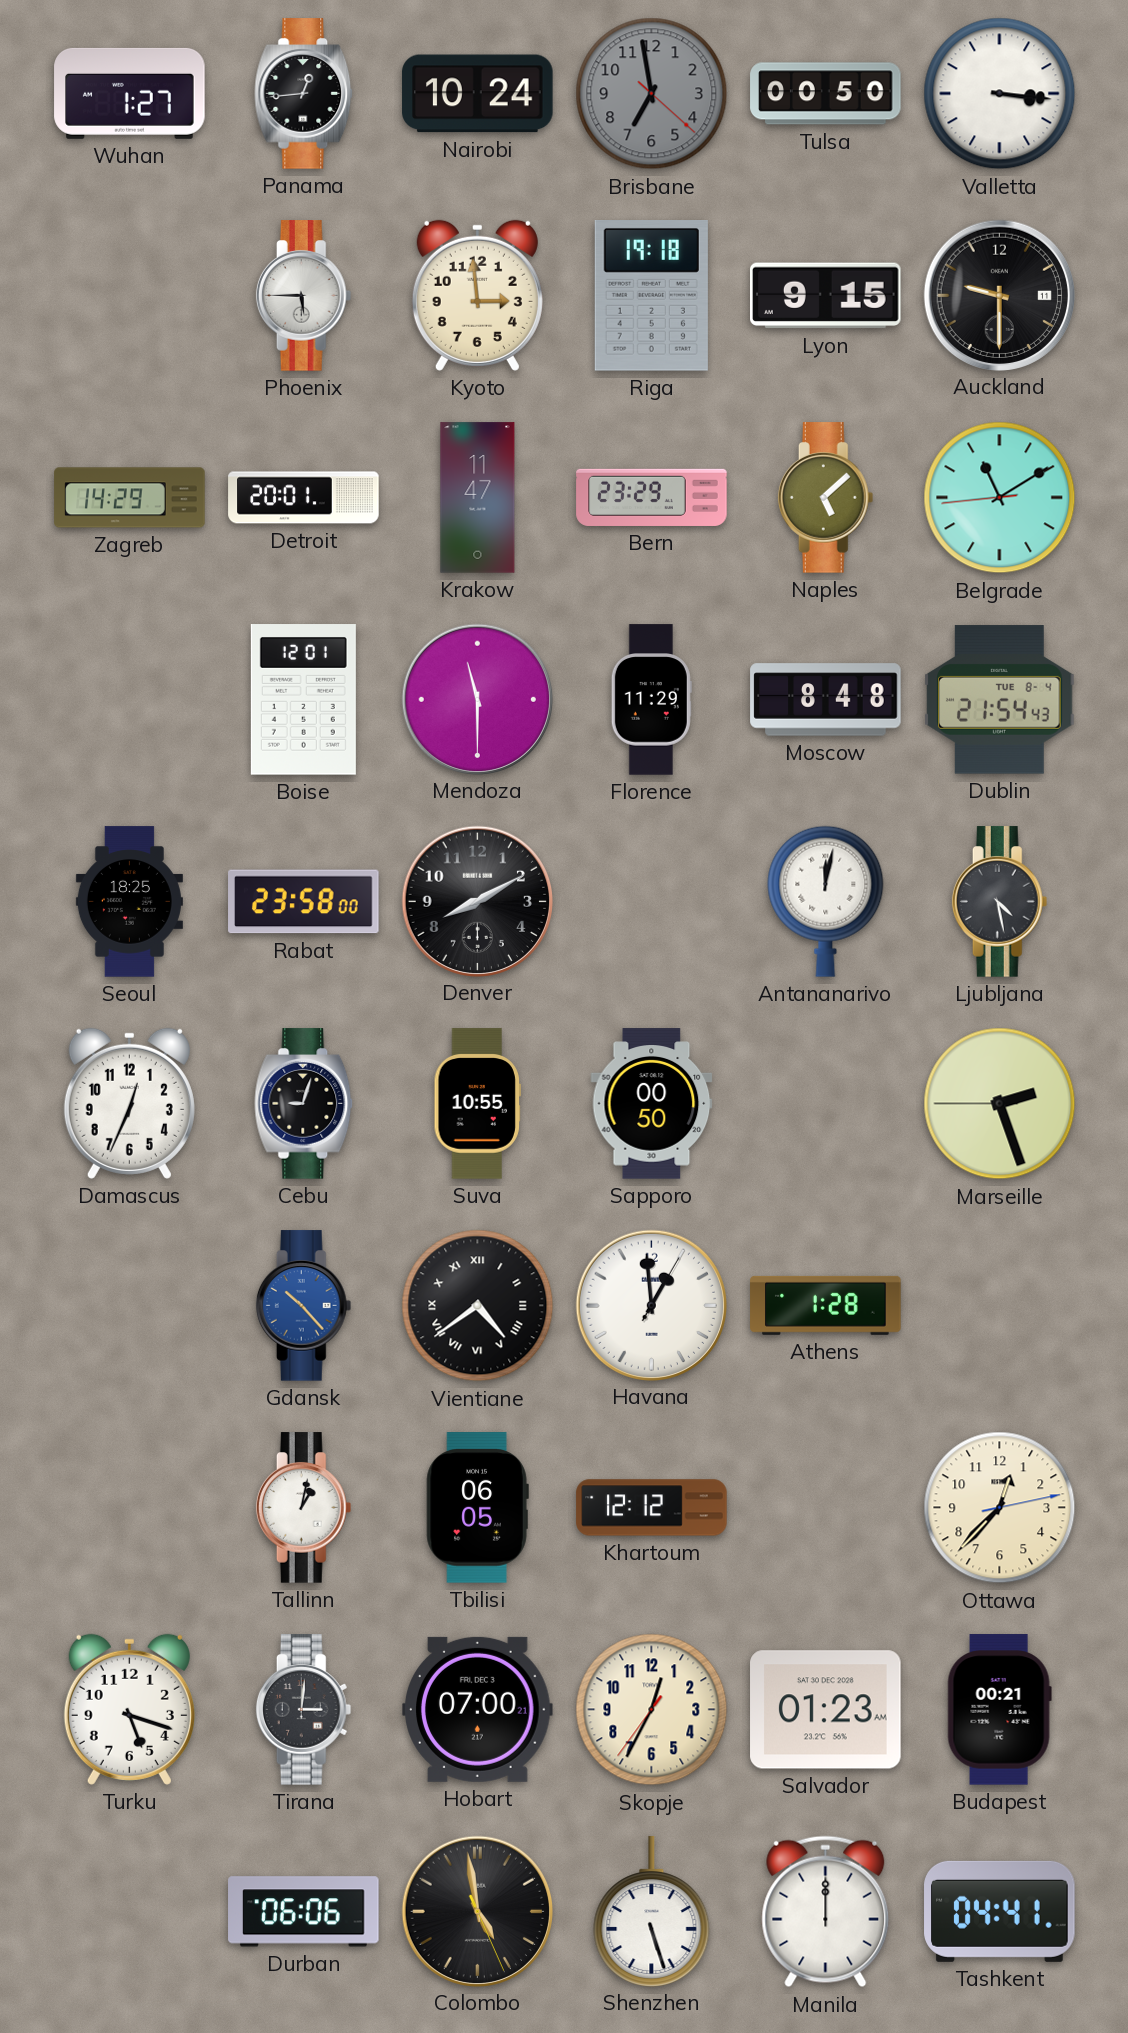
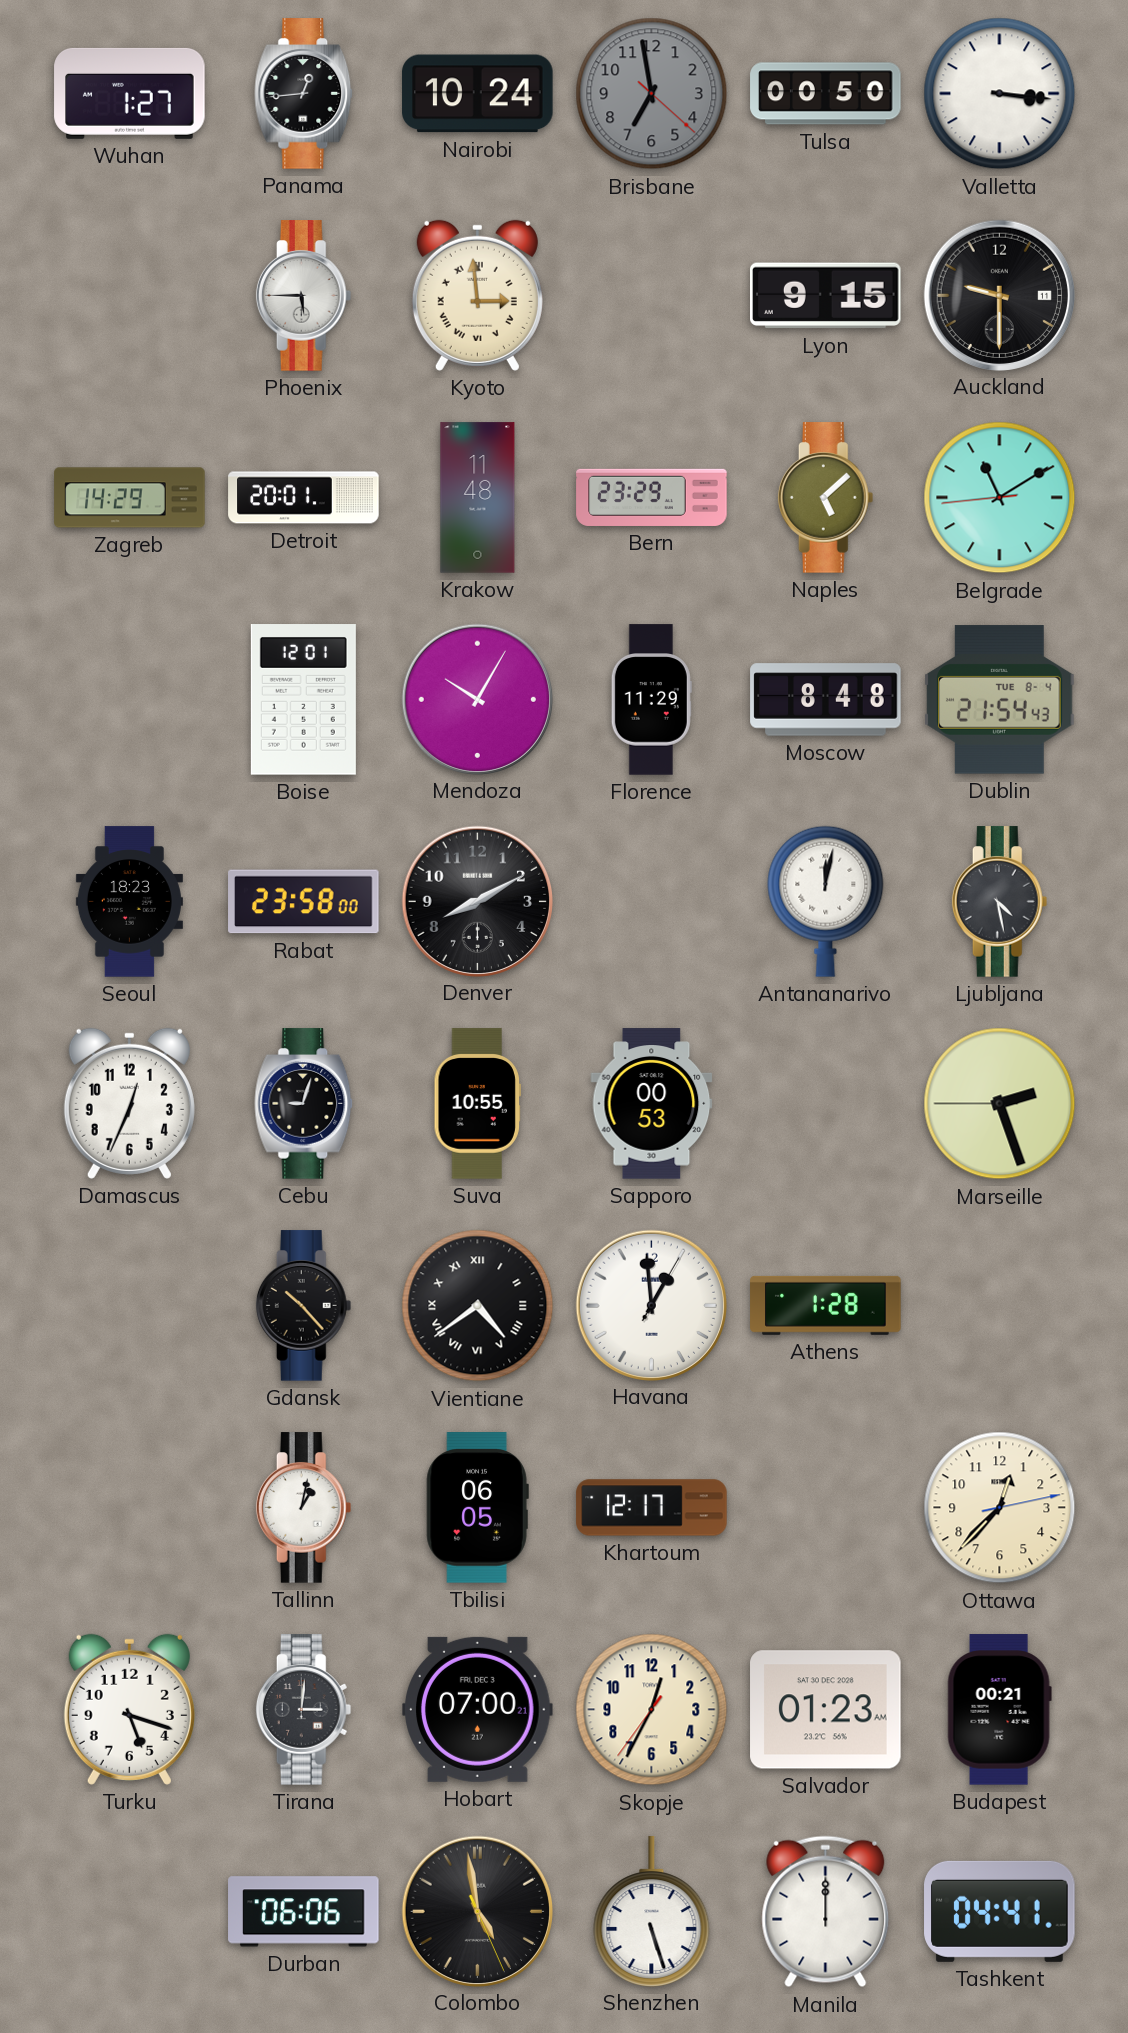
Kyoto numerals: Arabic -> Roman (477, 295)
Riga: 19:18 -> none (651, 296)
Krakow: 11:47 -> 11:48 (478, 498)
Mendoza: 11:30 -> 10:05 (477, 699)
Seoul: 18:25 -> 18:23 (129, 902)
Sapporo: 00:50 -> 00:53 (652, 1104)
Gdansk dial: blue -> black (304, 1306)
Khartoum: 12:12 -> 12:17 (652, 1508)
